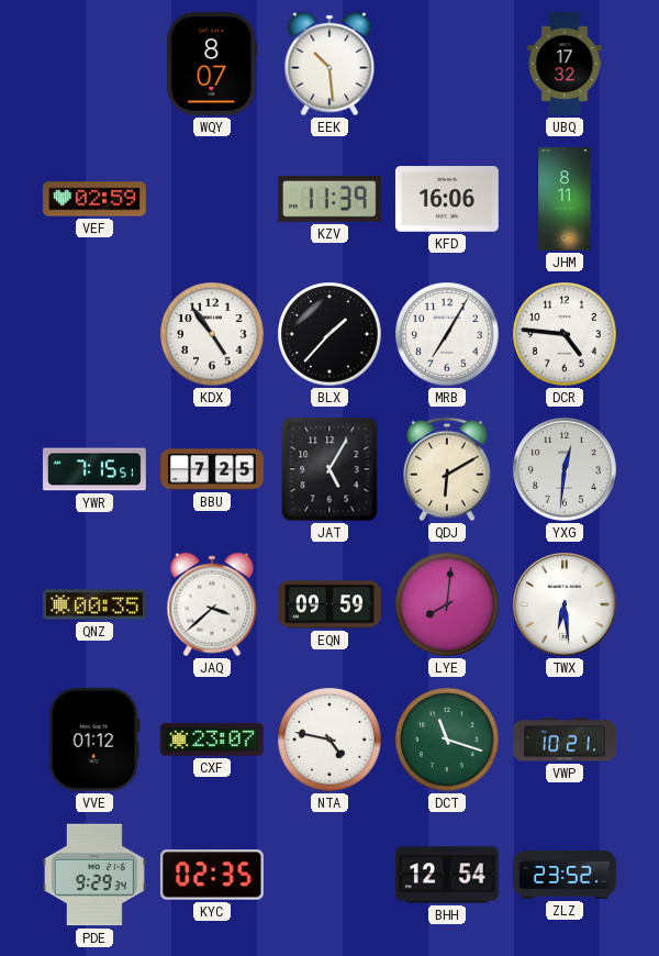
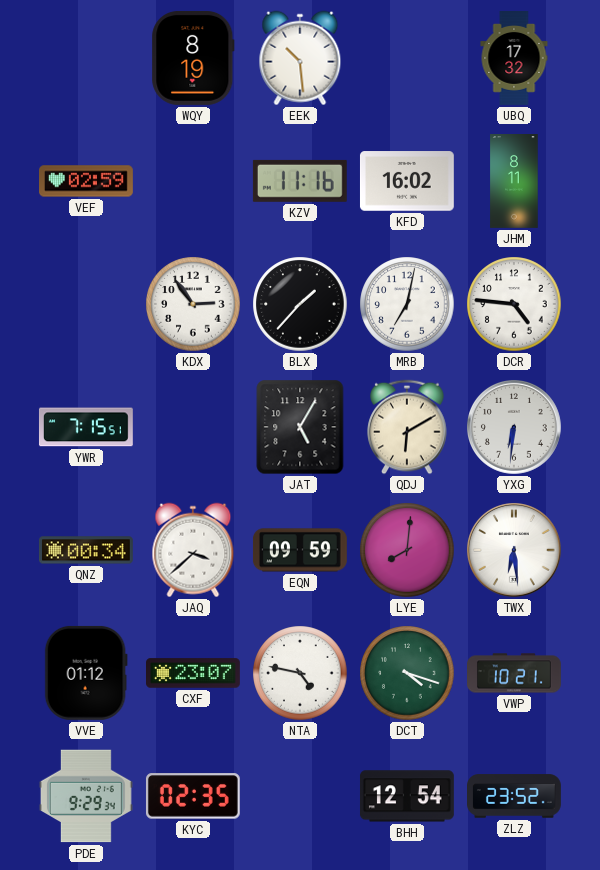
WQY: 8:07 -> 8:19 (193, 58)
KZV: 11:39 -> 11:16 (300, 181)
KFD: 16:06 -> 16:02 (407, 181)
KDX: 4:54 -> 2:54 (193, 304)
MRB: 7:05 -> 7:02 (407, 304)
BBU: 7:25 -> none (213, 469)
YXG: 12:31 -> 6:31 (515, 428)
QNZ: 00:35 -> 00:34 (86, 550)
DCT: 11:18 -> 4:18 (407, 673)
